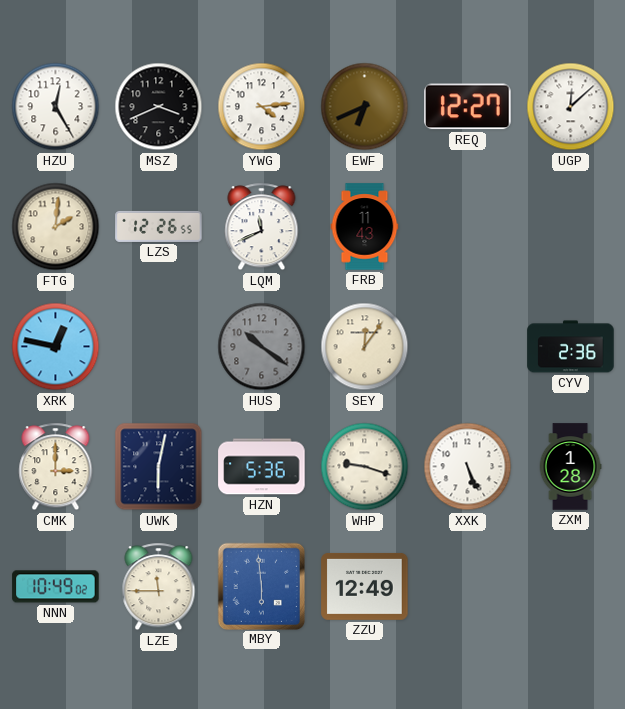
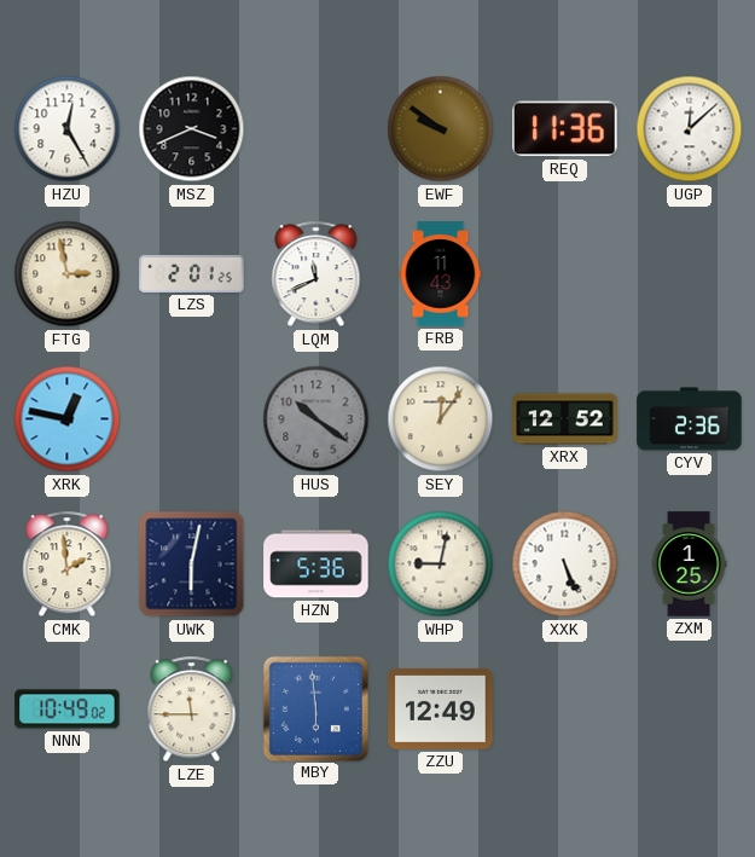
YWG: 4:14 -> none (262, 107)
EWF: 6:41 -> 9:51 (441, 129)
REQ: 12:27 -> 11:36 (565, 129)
FTG: 2:01 -> 2:58 (68, 274)
LZS: 12:26 -> 2:01 (192, 273)
XRX: none -> 12:52 (565, 419)
CMK: 3:00 -> 1:59 (68, 564)
WHP: 9:18 -> 9:02 (441, 564)
ZXM: 1:28 -> 1:25 (689, 564)
